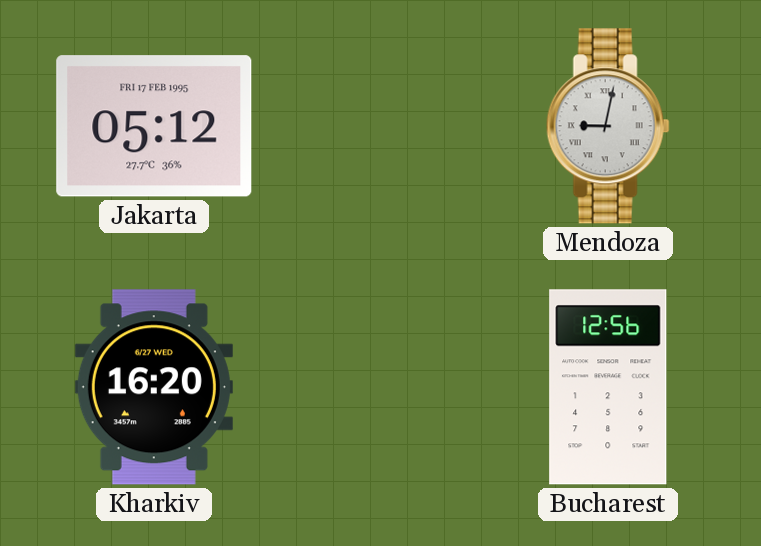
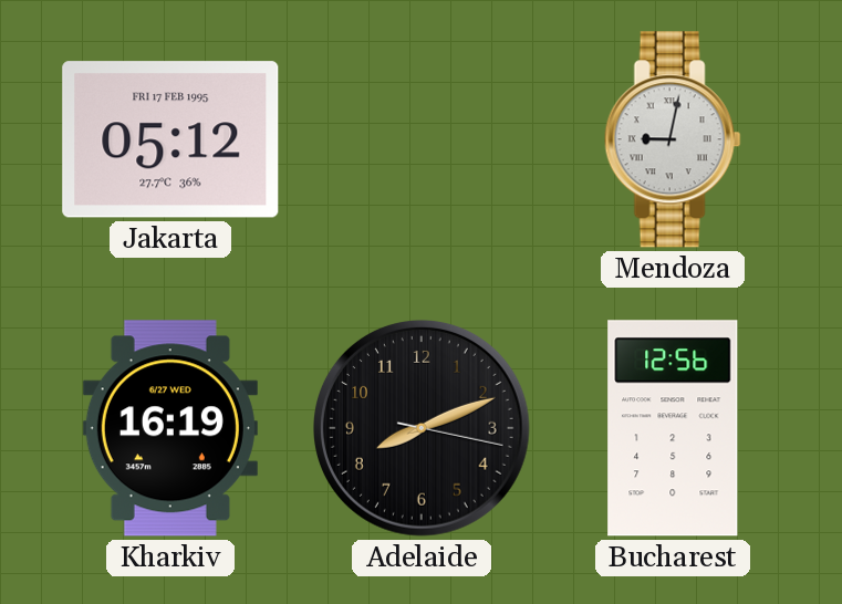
Kharkiv: 16:20 -> 16:19 (170, 428)
Adelaide: none -> 8:11 (422, 428)
